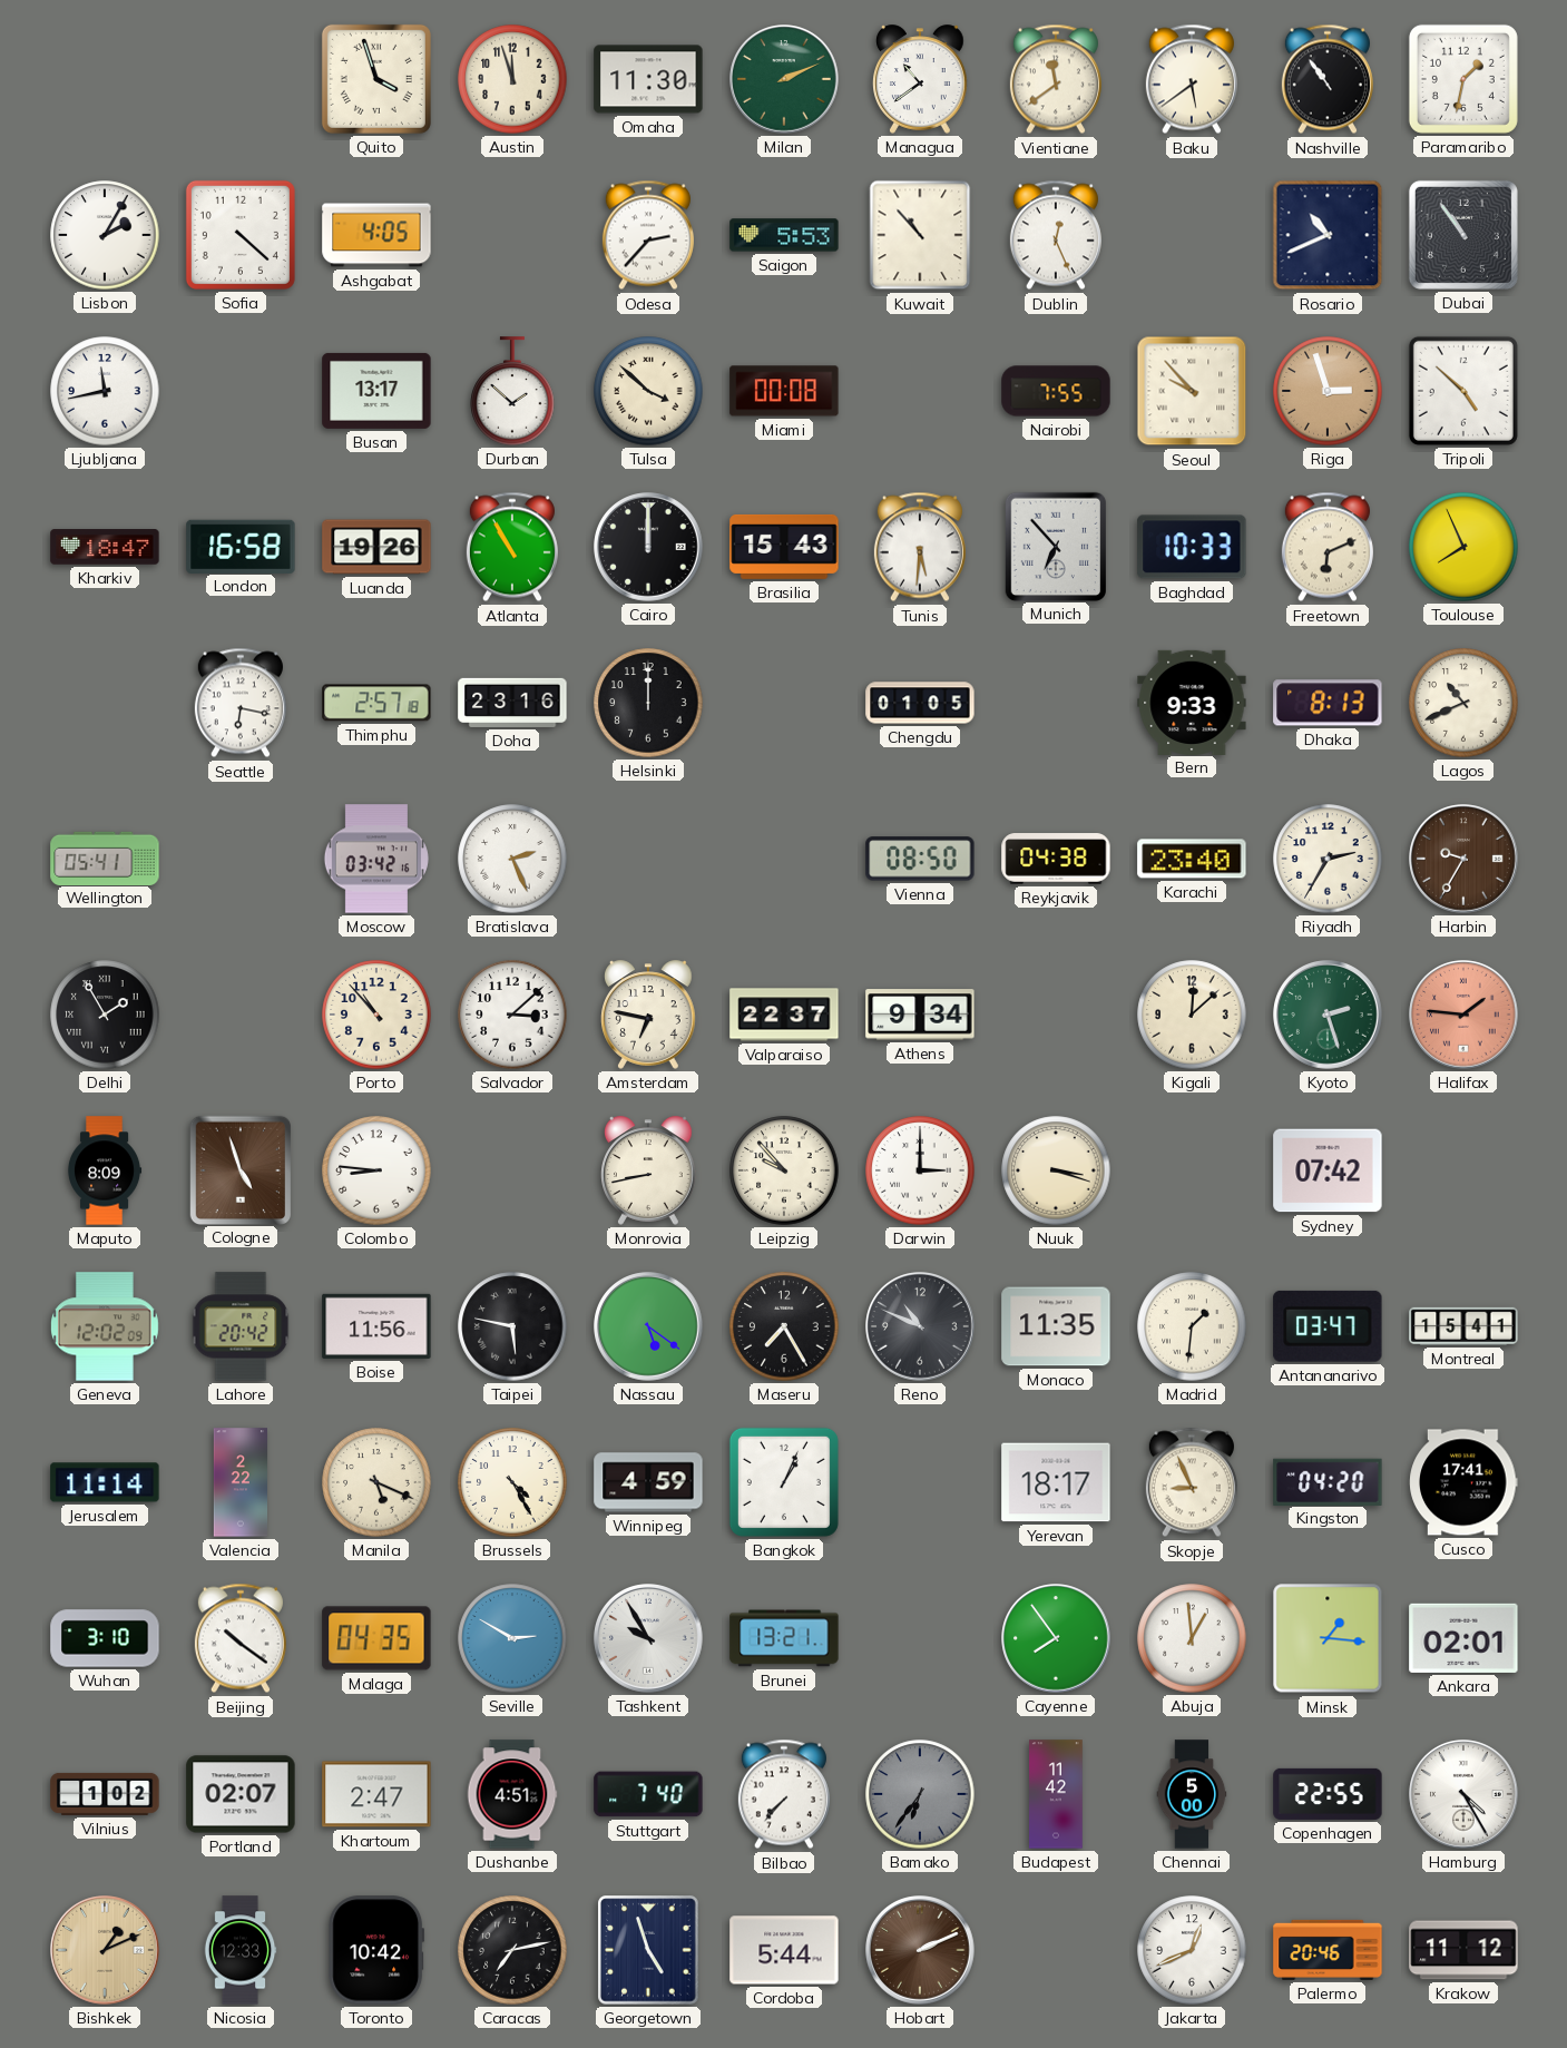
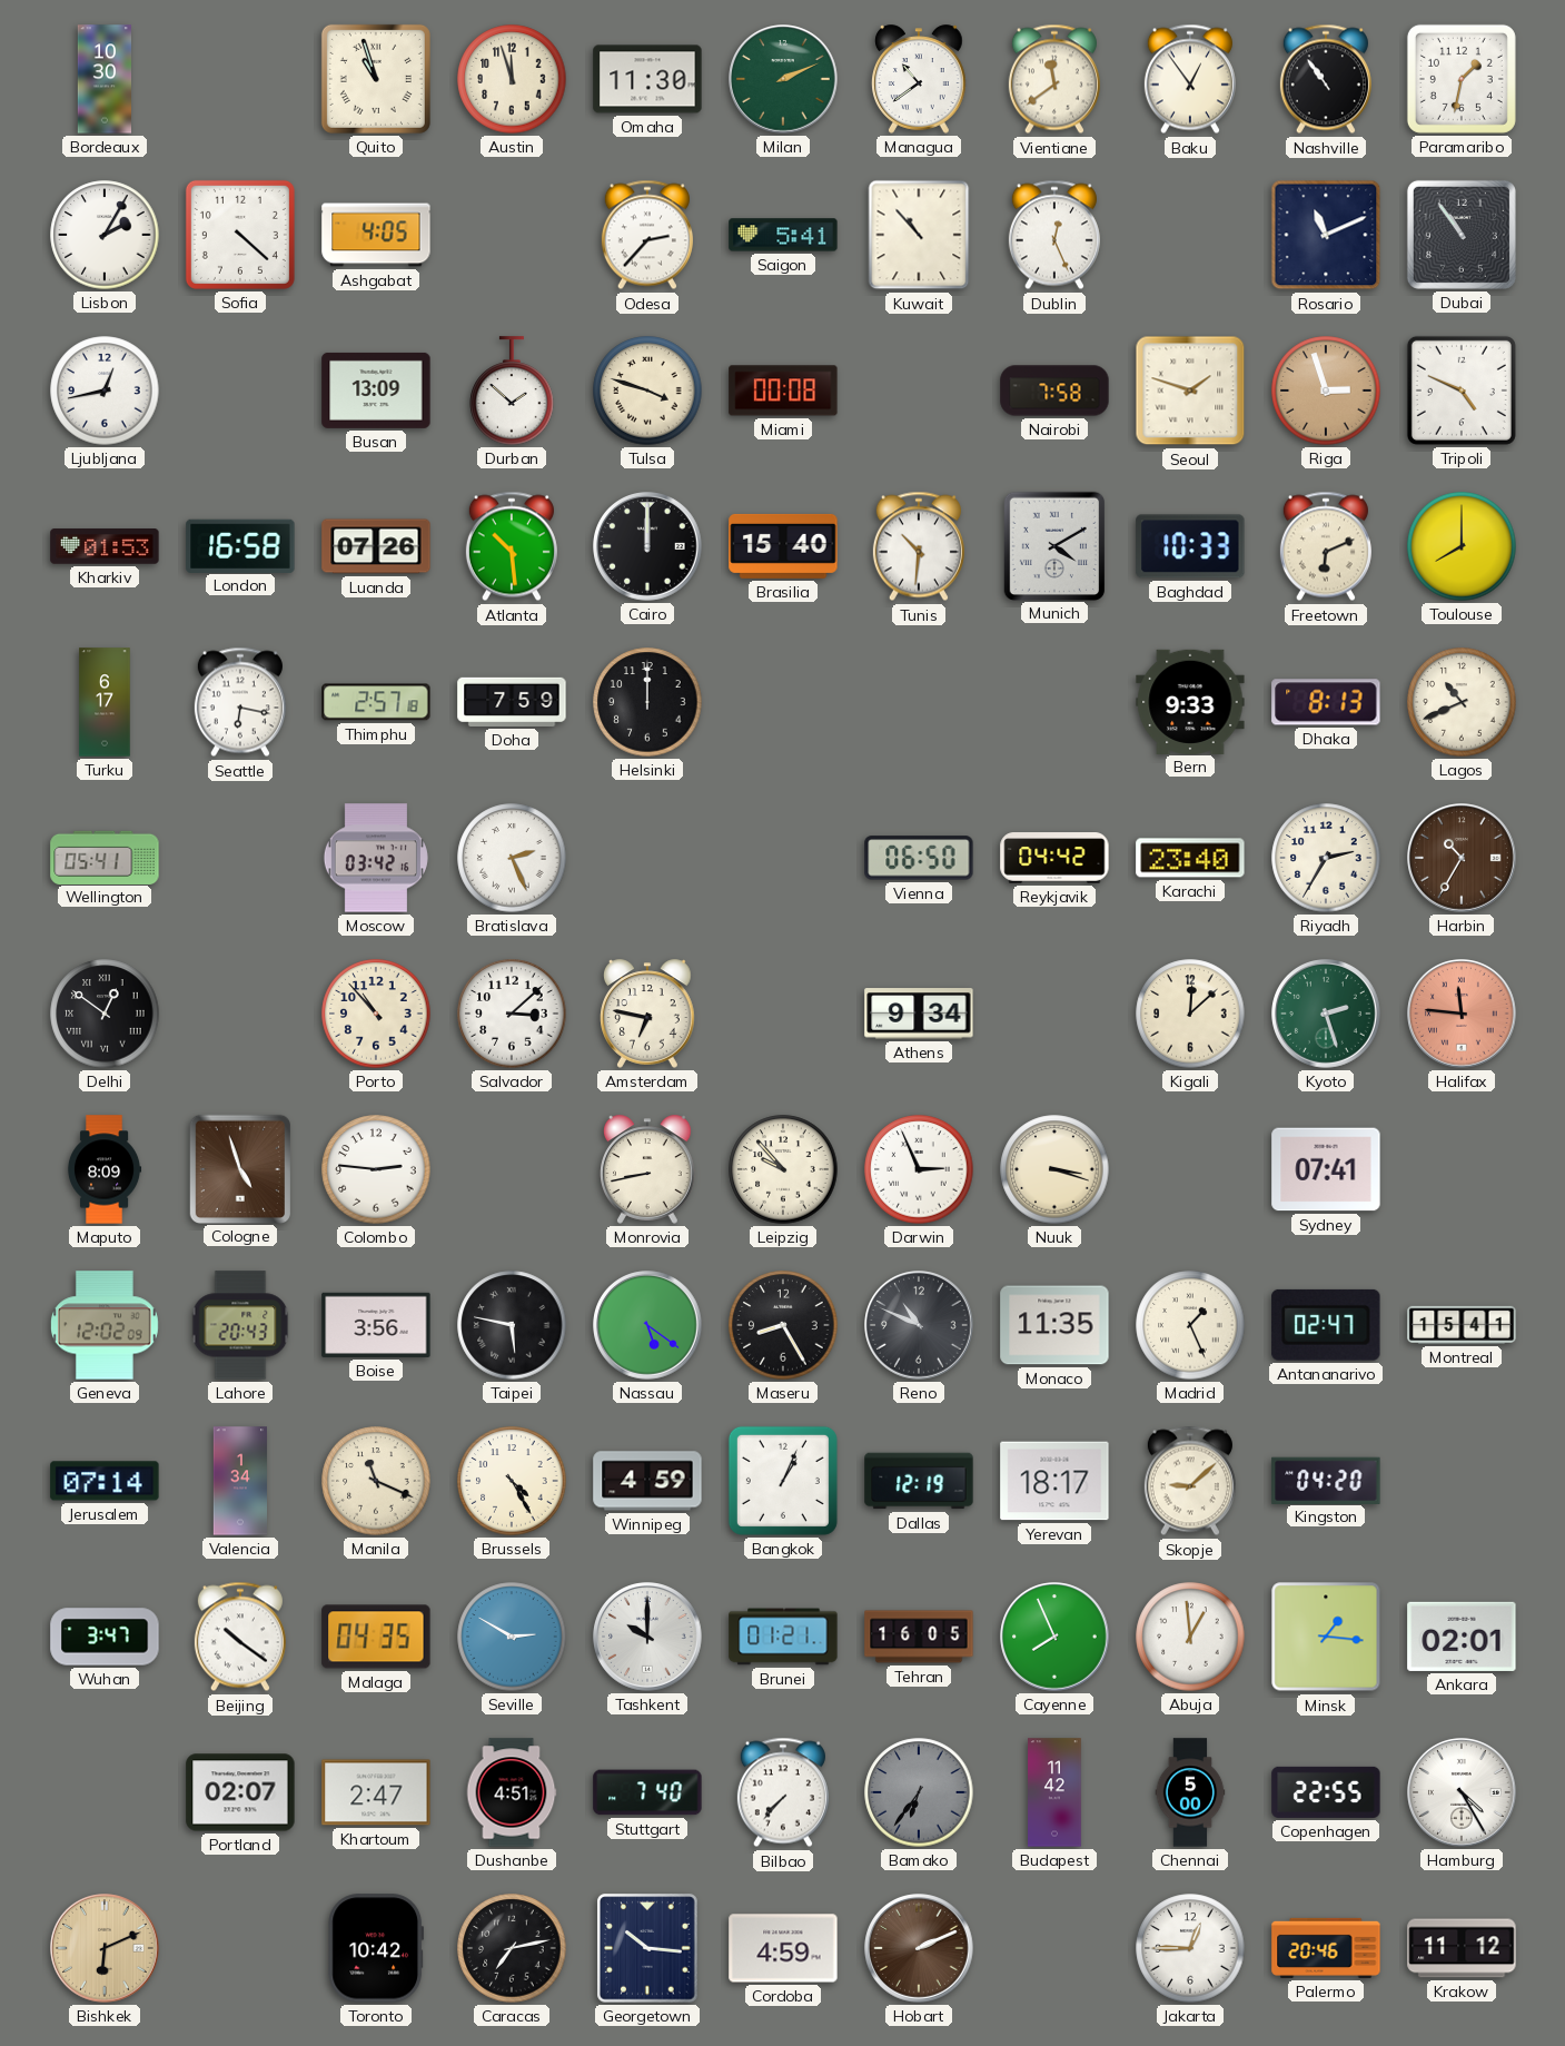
Bordeaux: none -> 10:30 (103, 79)
Quito: 3:57 -> 10:57 (376, 79)
Baku: 5:39 -> 12:54 (1190, 79)
Saigon: 5:53 -> 5:41 (783, 235)
Rosario: 10:41 -> 11:11 (1326, 235)
Ljubljana: 11:43 -> 12:43 (105, 391)
Busan: 13:17 -> 13:09 (376, 391)
Tulsa: 3:52 -> 3:48 (647, 391)
Nairobi: 7:55 -> 7:58 (1054, 391)
Seoul: 9:53 -> 1:48 (1190, 391)
Tripoli: 4:52 -> 4:49 (1462, 391)
Kharkiv: 18:47 -> 01:53 (105, 546)
Luanda: 19:26 -> 07:26 (376, 546)
Atlanta: 10:55 -> 10:29 (512, 546)
Brasilia: 15:43 -> 15:40 (783, 546)
Tunis: 5:31 -> 10:31 (919, 546)
Munich: 6:53 -> 4:10 (1053, 545)
Toulouse: 7:56 -> 8:00 (1462, 546)
Turku: none -> 6:17 (105, 702)
Doha: 23:16 -> 7:59 (512, 702)
Chengdu: 01:05 -> none (920, 703)
Vienna: 08:50 -> 06:50 (919, 858)
Reykjavik: 04:38 -> 04:42 (1054, 858)
Harbin: 9:35 -> 10:35 (1462, 858)
Delhi: 1:55 -> 12:51 (105, 1014)
Valparaiso: 22:37 -> none (784, 1015)
Halifax: 1:46 -> 11:46 (1462, 1014)
Colombo: 8:46 -> 2:46 (376, 1169)
Darwin: 3:00 -> 2:56 (919, 1169)
Sydney: 07:42 -> 07:41 (1326, 1169)
Lahore: 20:42 -> 20:43 (240, 1325)
Boise: 11:56 -> 3:56 (376, 1325)
Maseru: 7:25 -> 8:25 (783, 1325)
Madrid: 1:31 -> 1:26 (1190, 1325)
Antananarivo: 03:47 -> 02:47 (1326, 1325)
Jerusalem: 11:14 -> 07:14 (105, 1481)
Valencia: 2:22 -> 1:34 (239, 1481)
Manila: 5:19 -> 11:19 (376, 1481)
Dallas: none -> 12:19 (919, 1481)
Skopje: 8:56 -> 9:08 (1190, 1481)
Cusco: 17:41 -> none (1463, 1482)
Wuhan: 3:10 -> 3:47 (105, 1637)
Tashkent: 9:55 -> 10:00 (647, 1637)
Brunei: 13:21 -> 01:21 (783, 1637)
Tehran: none -> 16:05 (919, 1637)
Cayenne: 7:54 -> 7:56 (1054, 1637)
Vilnius: 1:02 -> none (105, 1794)
Bishkek: 1:11 -> 6:11 (105, 1948)
Nicosia: 12:33 -> none (241, 1950)
Georgetown: 4:57 -> 10:16 (647, 1948)
Cordoba: 5:44 -> 4:59 (783, 1948)
Jakarta: 12:41 -> 12:45 (1190, 1948)
